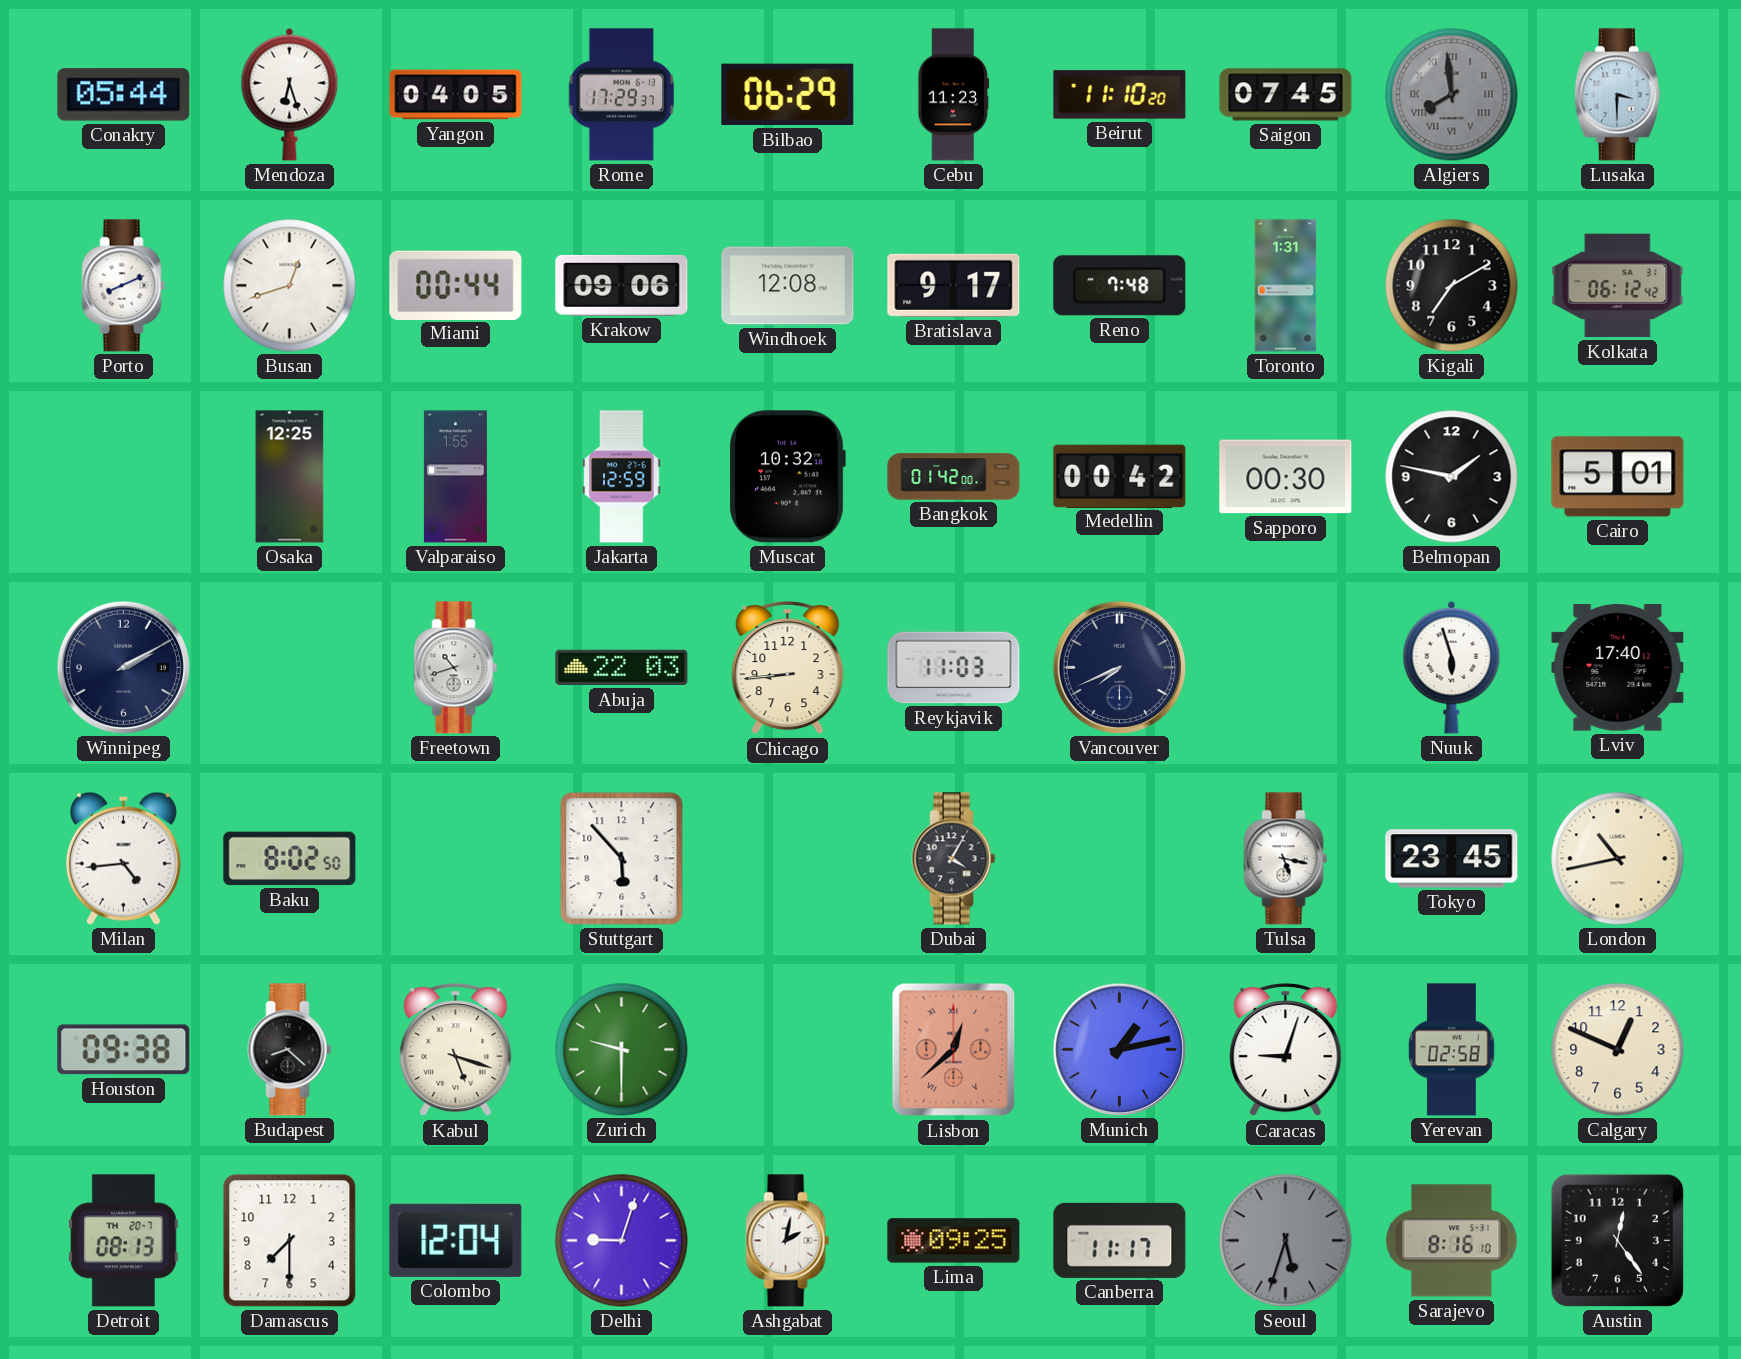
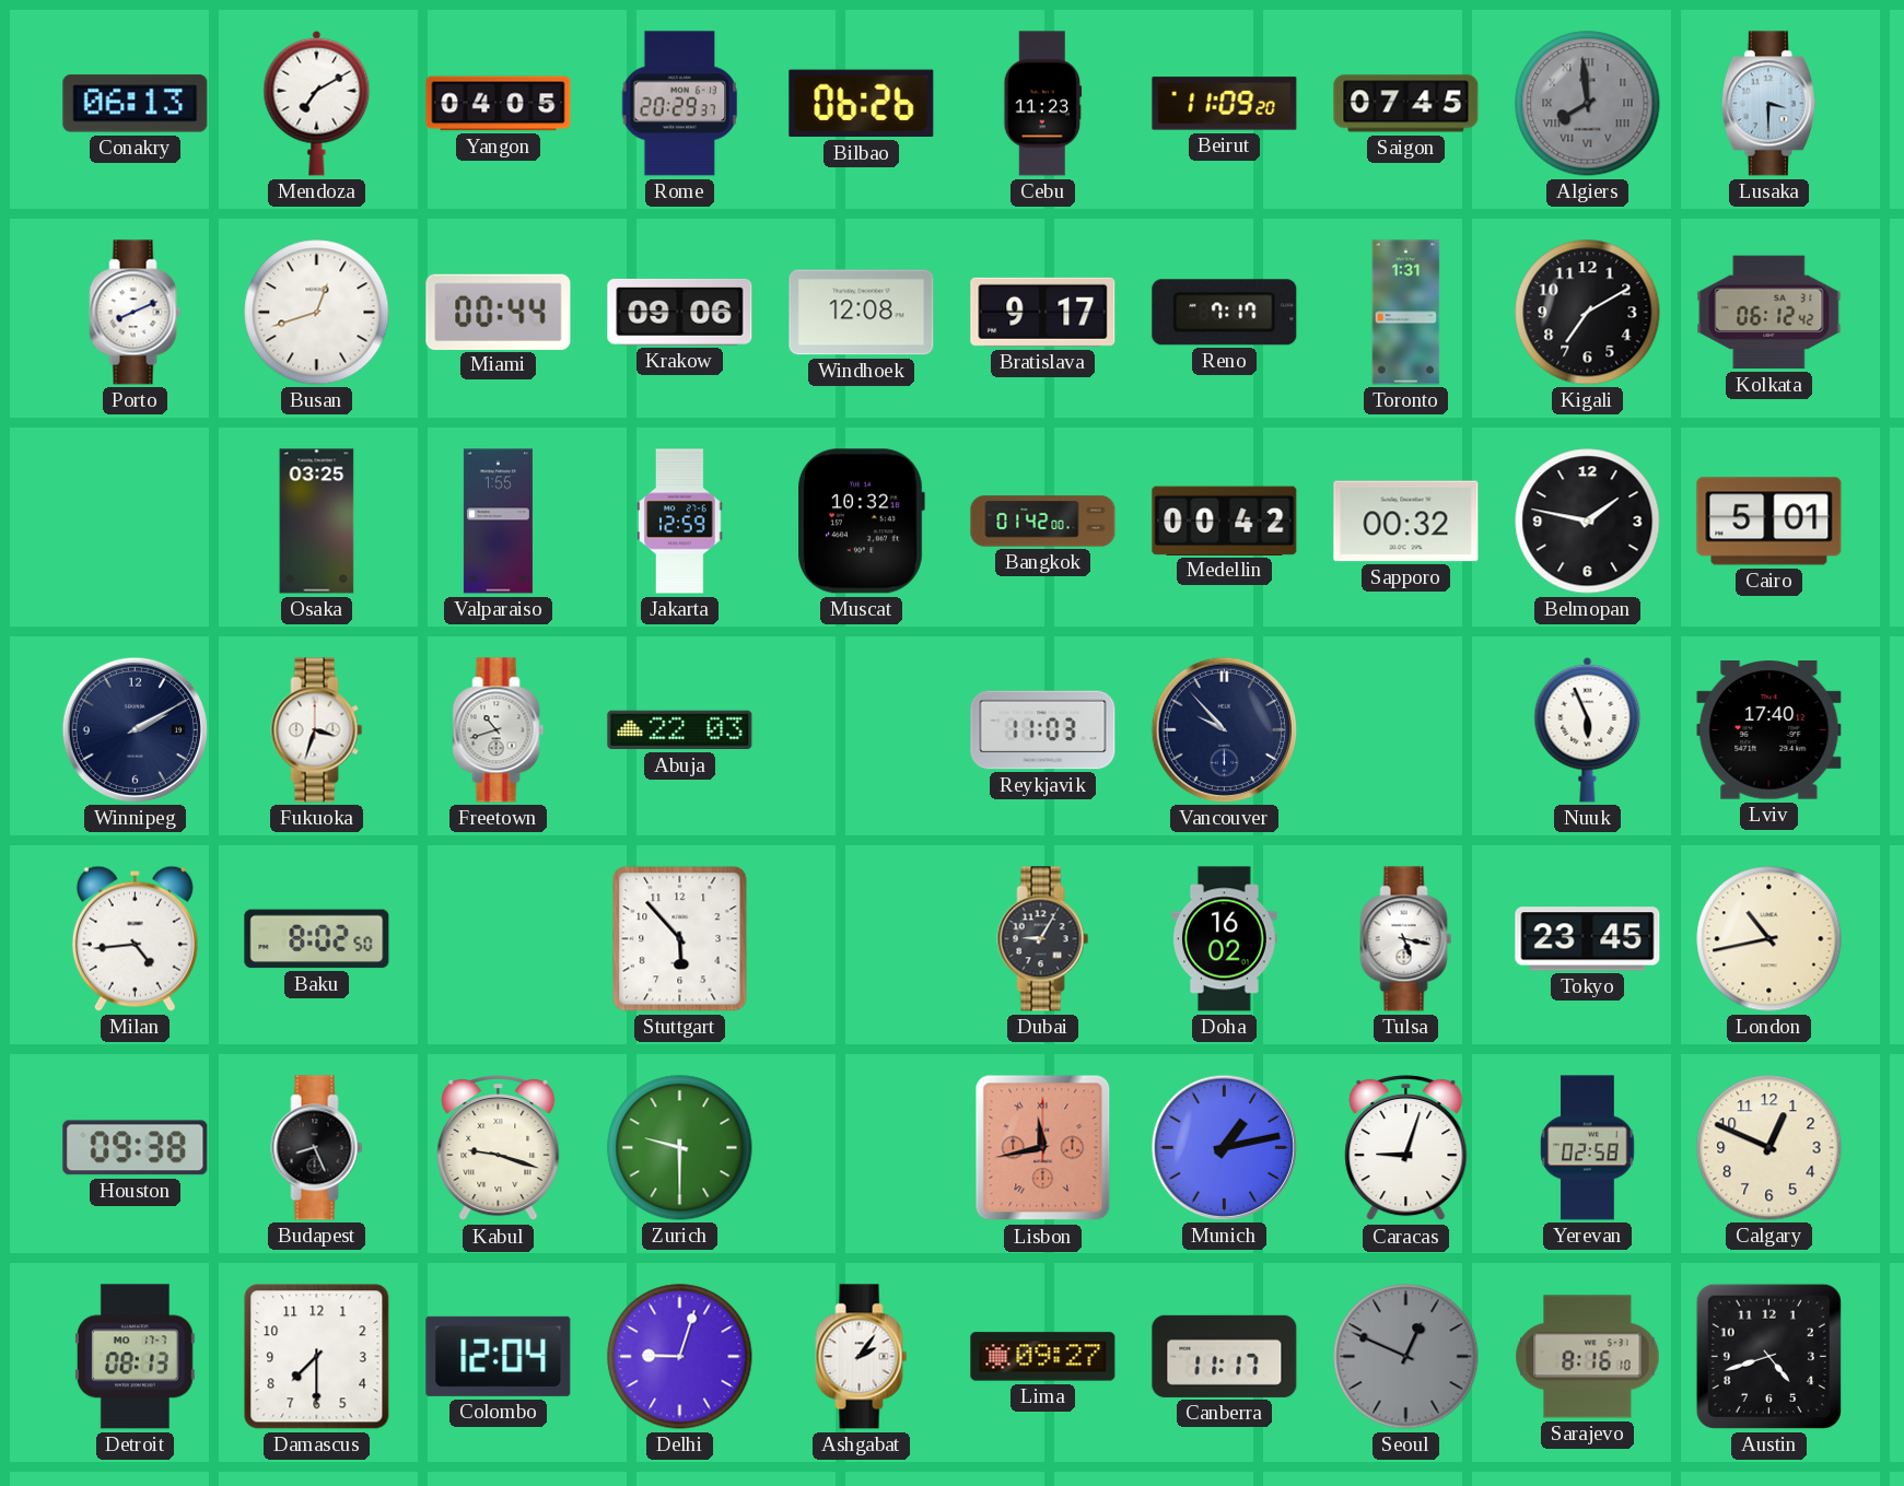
Conakry: 05:44 -> 06:13 (136, 104)
Mendoza: 6:27 -> 7:10 (317, 103)
Rome: 17:29 -> 20:29 (680, 104)
Bilbao: 06:29 -> 06:26 (862, 104)
Beirut: 11:10 -> 11:09 (1225, 104)
Reno: 7:48 -> 7:17 (1225, 313)
Osaka: 12:25 -> 03:25 (317, 522)
Sapporo: 00:30 -> 00:32 (1406, 522)
Fukuoka: none -> 3:33 (317, 730)
Chicago: 8:44 -> none (788, 669)
Vancouver: 7:41 -> 9:53 (1224, 729)
Nuuk: 5:57 -> 5:56 (1588, 729)
Dubai: 4:05 -> 9:05 (1043, 939)
Doha: none -> 16:02 (1225, 939)
Budapest: 8:22 -> 8:26 (317, 1148)
Kabul: 5:18 -> 9:18 (499, 1149)
Lisbon: 12:38 -> 11:43 (1043, 1148)
Detroit date: TH 20-7 -> MO 17-7 (135, 1357)
Ashgabat: 2:02 -> 2:06 (862, 1357)
Lima: 09:25 -> 09:27 (1043, 1357)
Seoul: 5:33 -> 12:49 (1406, 1357)
Austin: 12:24 -> 4:42 (1768, 1356)
